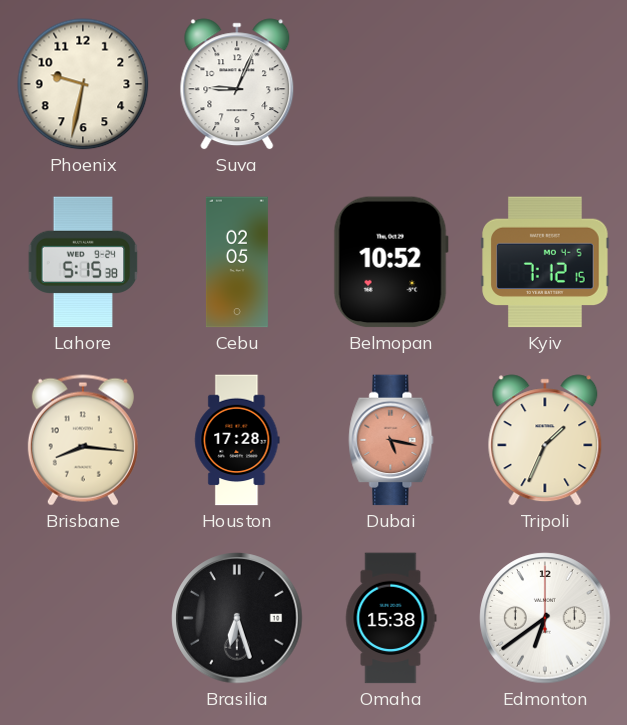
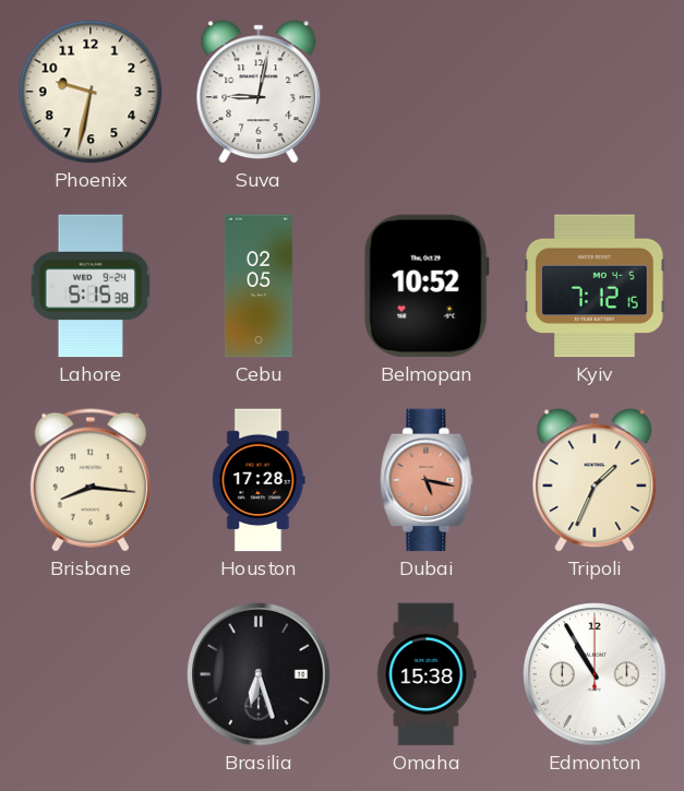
Suva: 9:04 -> 9:02 (259, 92)
Edmonton: 6:39 -> 10:55 (595, 674)
